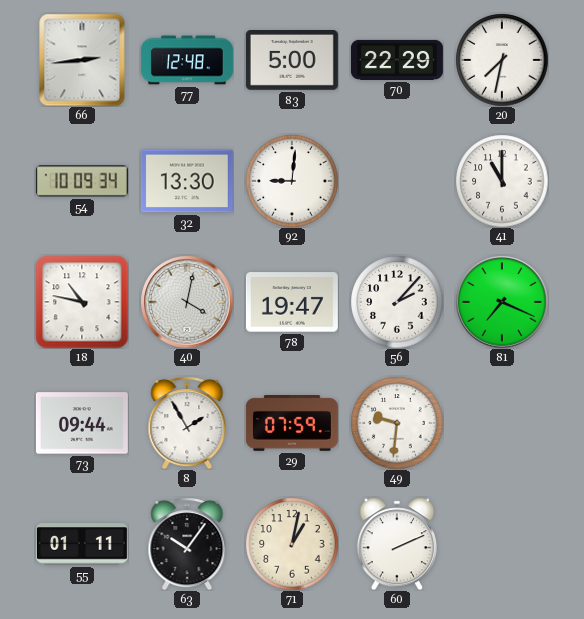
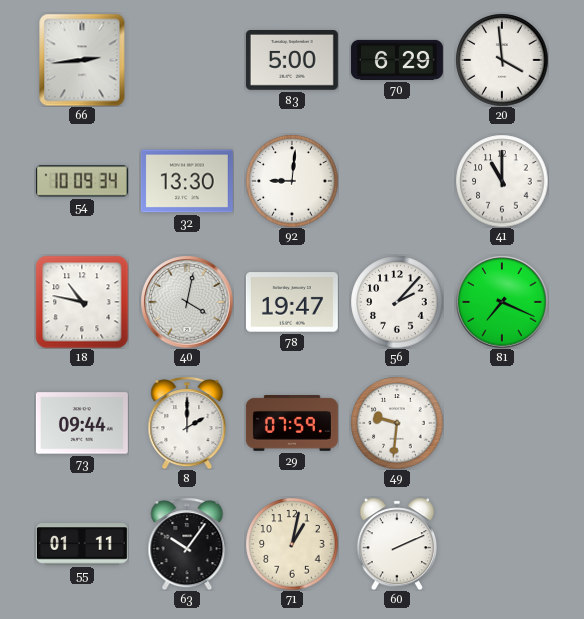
77: 12:48 -> none (187, 60)
70: 22:29 -> 6:29 (397, 60)
20: 7:32 -> 3:59 (502, 60)
8: 1:55 -> 2:00 (187, 423)
